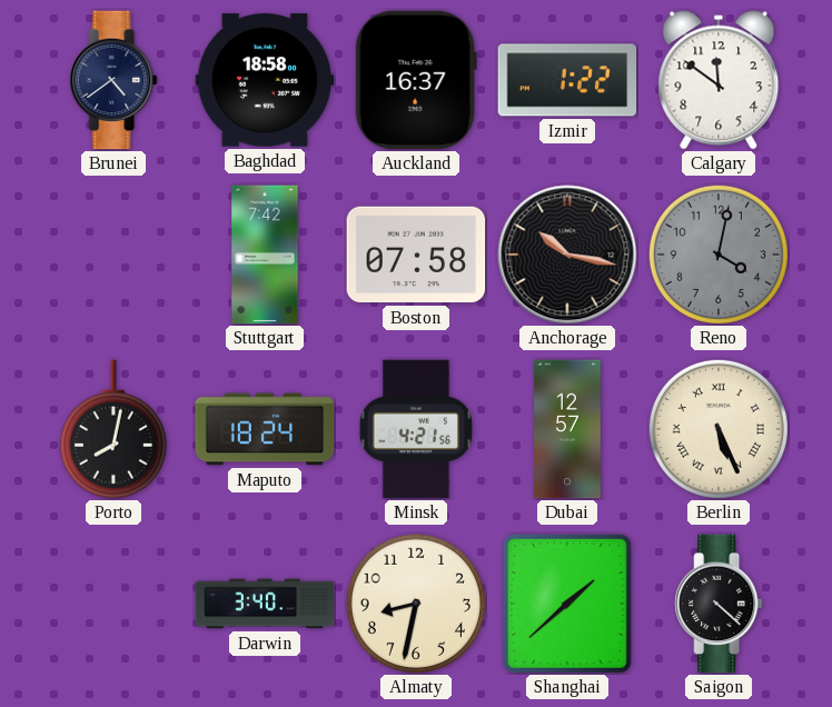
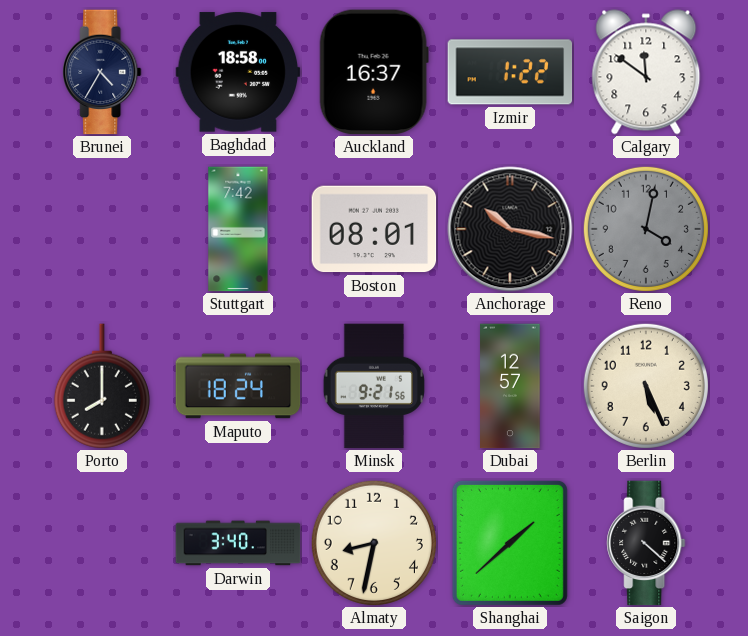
Brunei: 4:39 -> 4:35 (102, 72)
Boston: 07:58 -> 08:01 (374, 229)
Porto: 8:02 -> 8:00 (102, 386)
Minsk: 4:21 -> 9:21 (374, 386)
Berlin numerals: Roman -> Arabic (646, 386)
